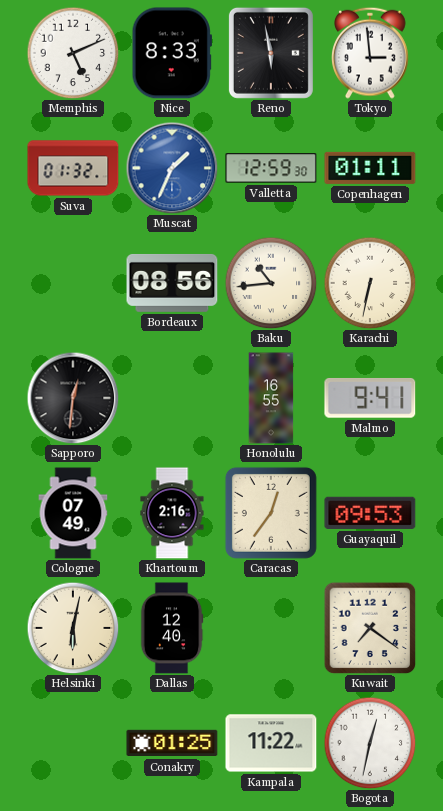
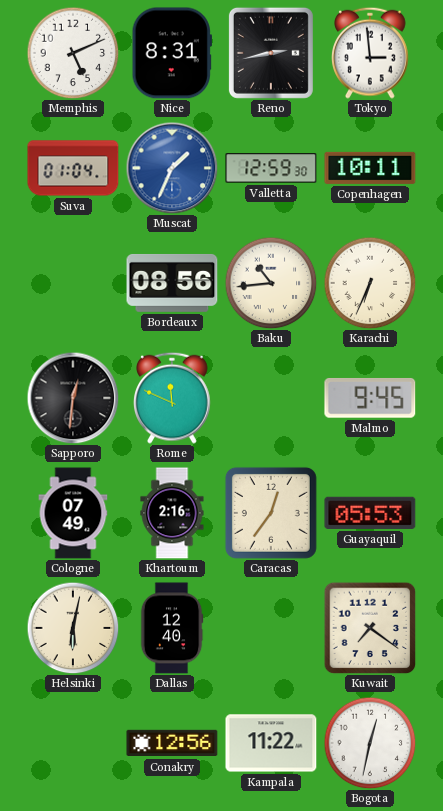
Nice: 8:33 -> 8:31 (172, 53)
Reno: 5:58 -> 2:43 (271, 53)
Suva: 01:32 -> 01:04 (73, 168)
Copenhagen: 01:11 -> 10:11 (370, 168)
Karachi: 6:32 -> 6:34 (370, 283)
Rome: none -> 11:49 (173, 398)
Honolulu: 16:55 -> none (271, 398)
Malmo: 9:41 -> 9:45 (370, 398)
Guayaquil: 09:53 -> 05:53 (370, 513)
Conakry: 01:25 -> 12:56 (172, 743)
